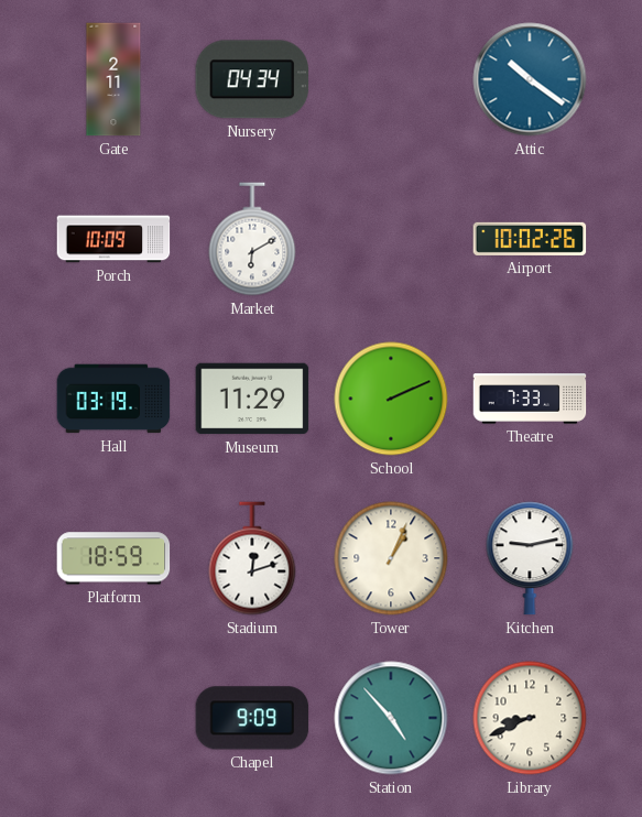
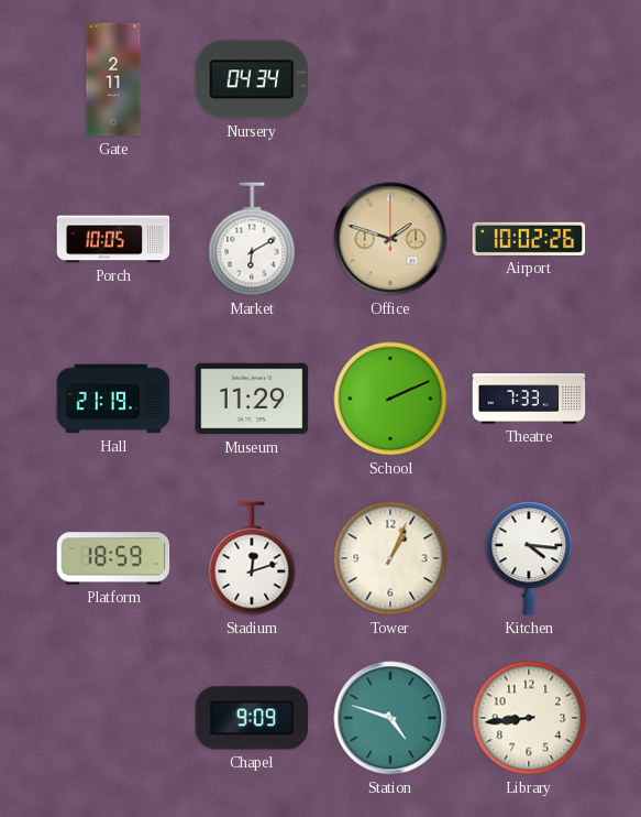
Attic: 10:21 -> none (530, 79)
Porch: 10:09 -> 10:05 (113, 239)
Office: none -> 1:48 (390, 239)
Hall: 03:19 -> 21:19 (113, 399)
Kitchen: 9:13 -> 4:16 (529, 558)
Station: 4:53 -> 4:48 (390, 718)
Library: 8:41 -> 8:44 (529, 718)
